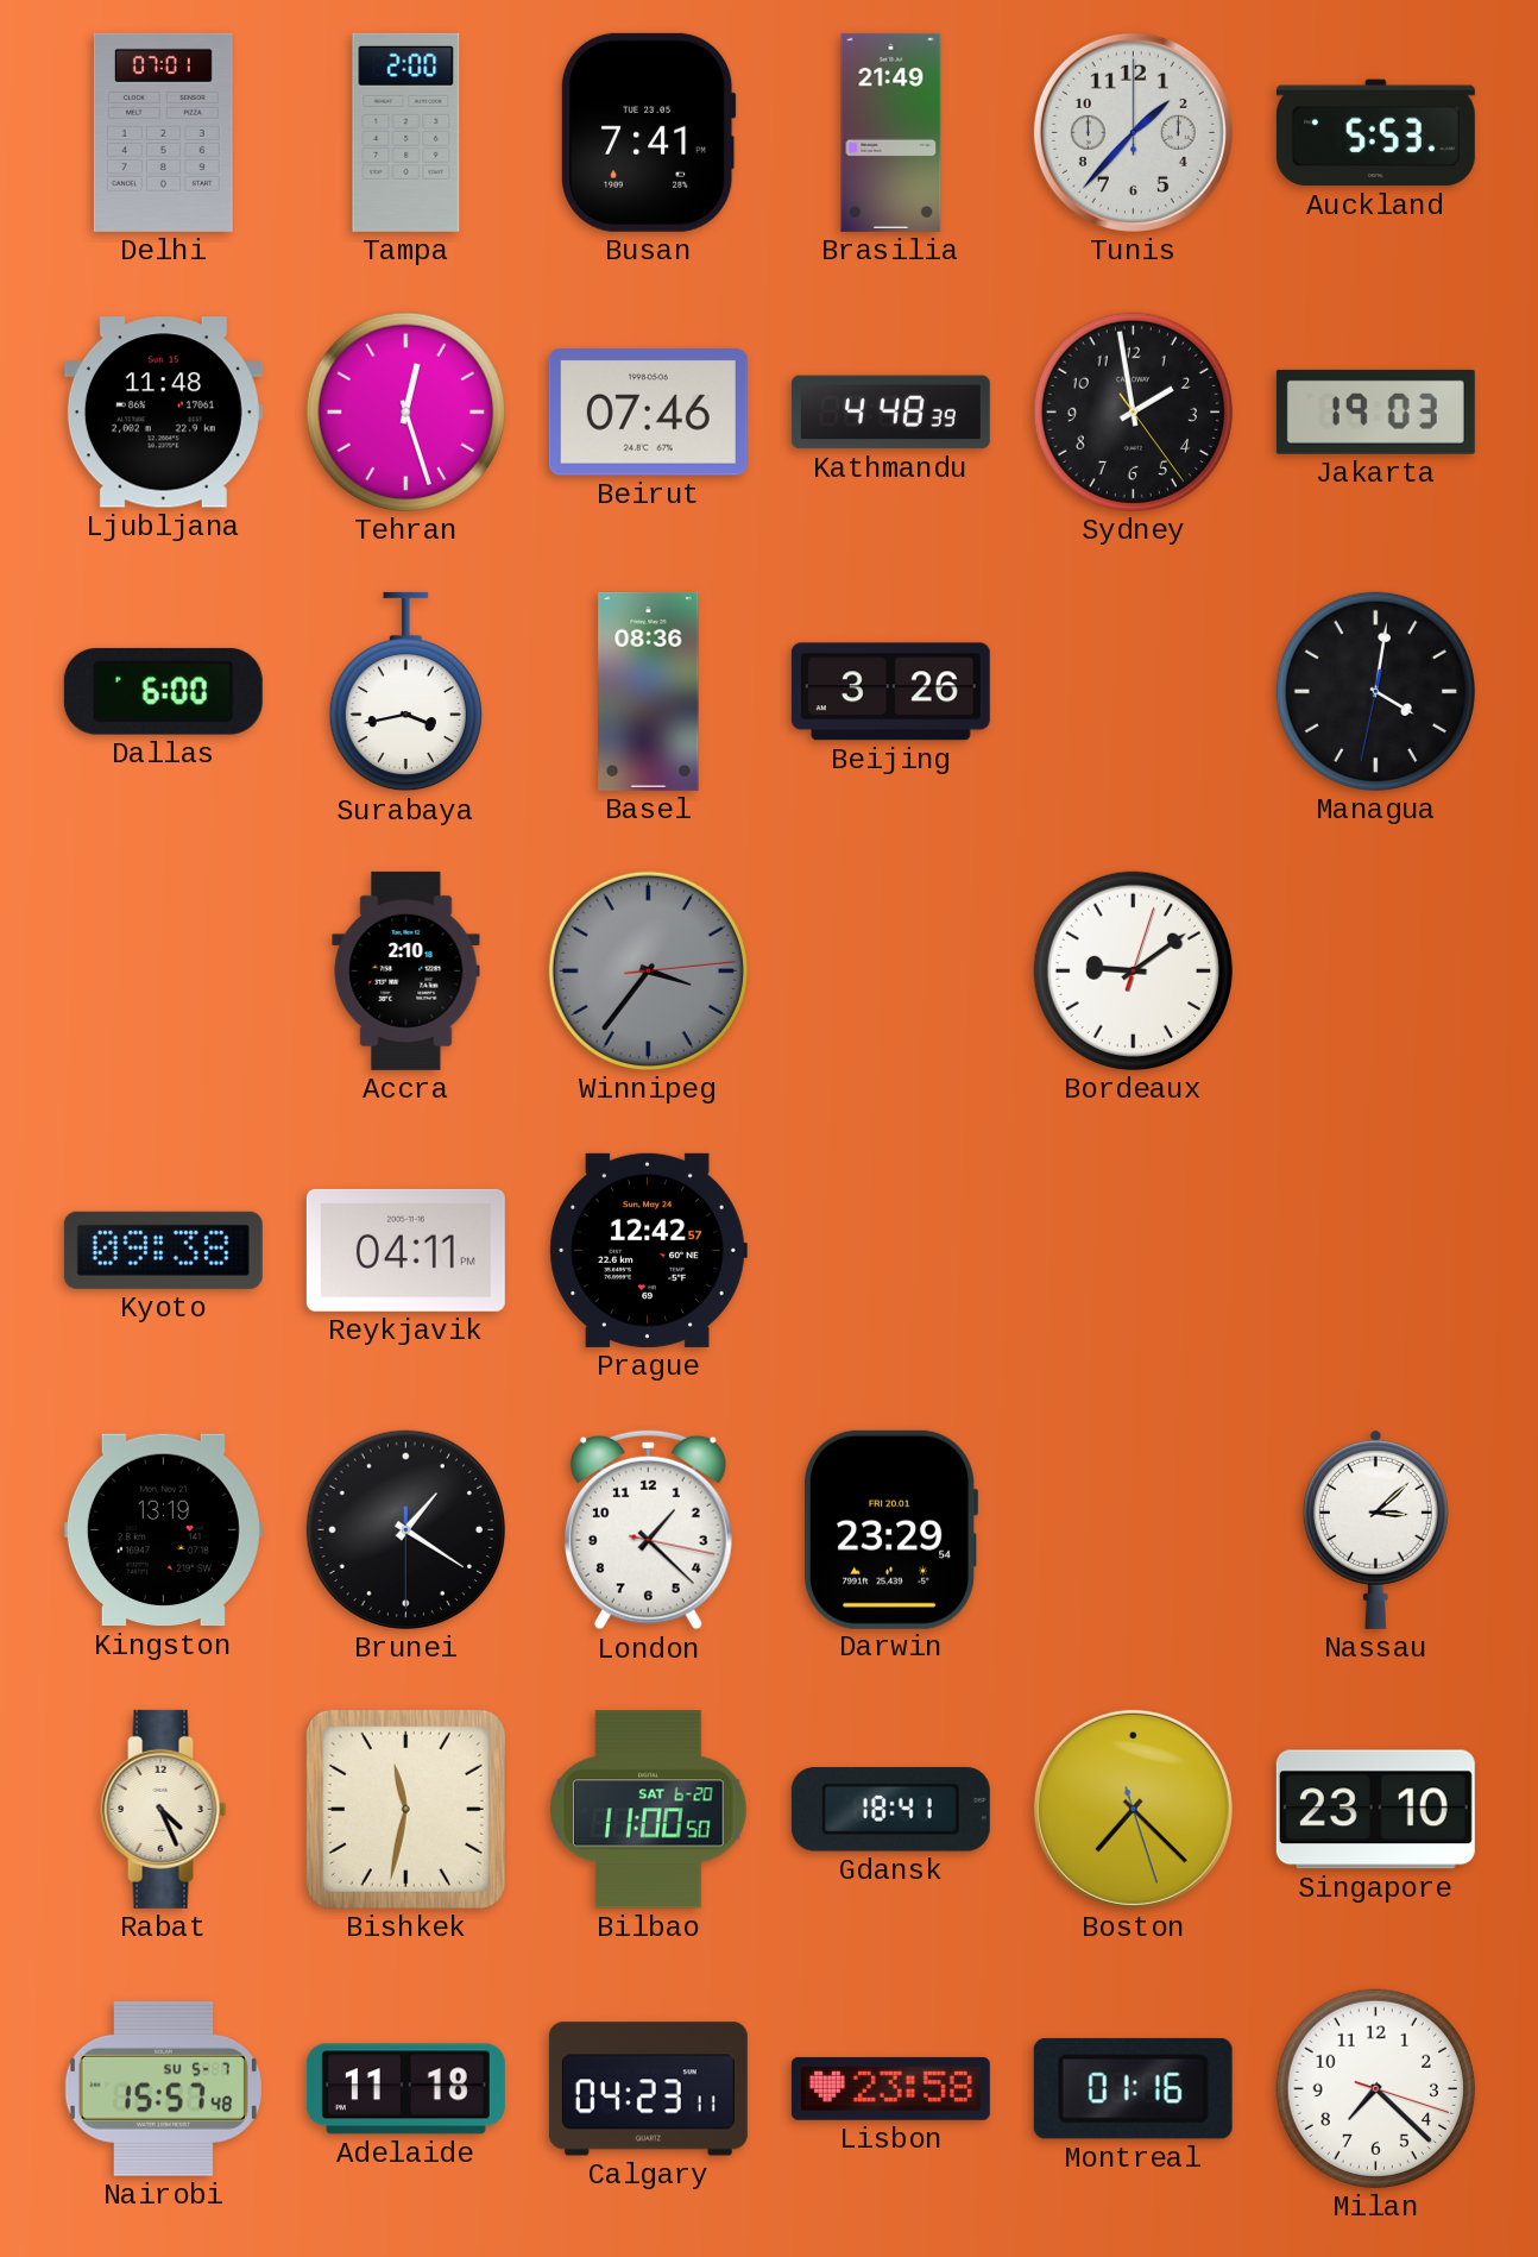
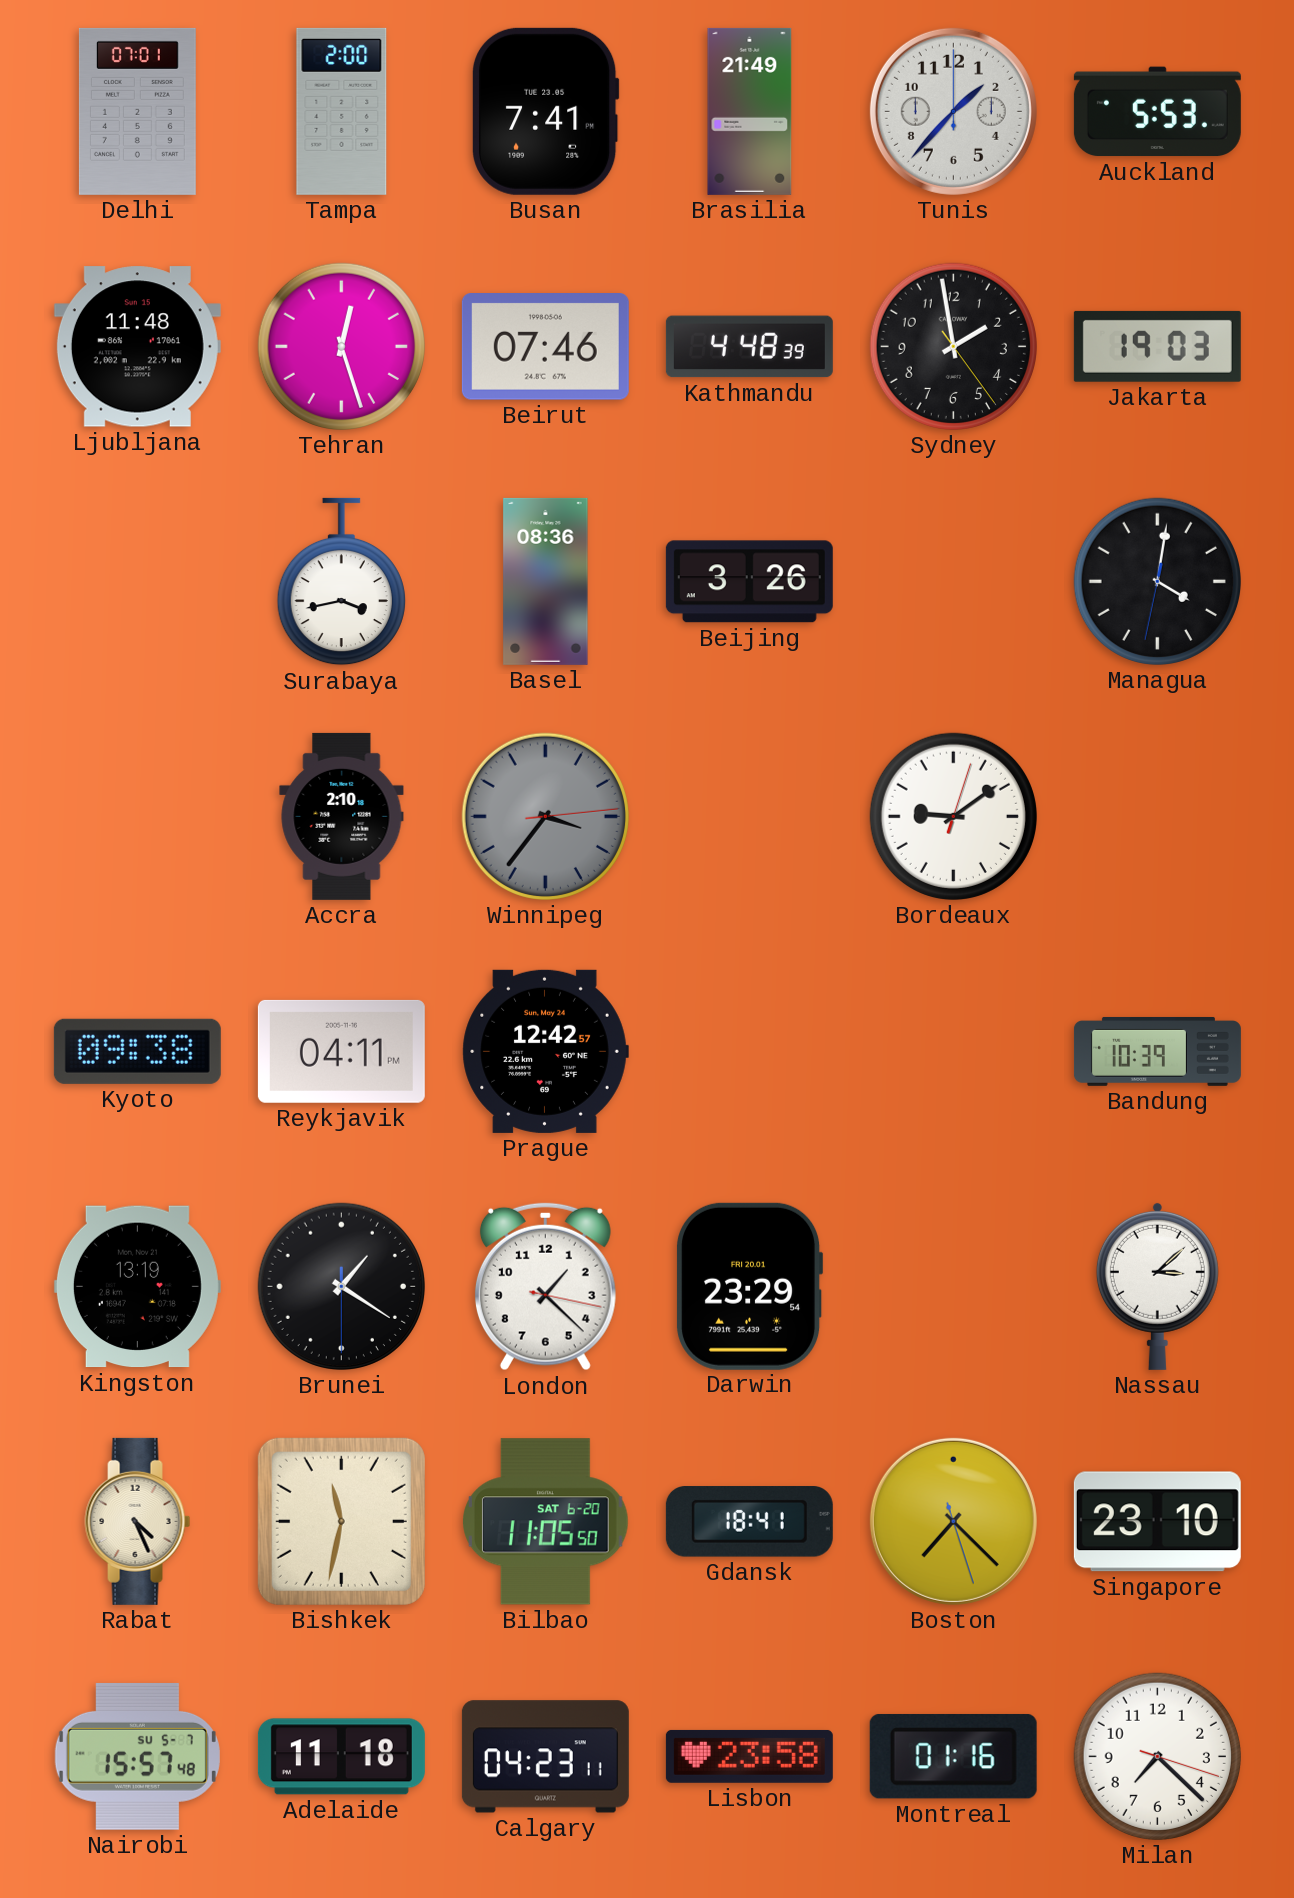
Dallas: 6:00 -> none (163, 691)
Bandung: none -> 10:39 (1157, 1051)
Bilbao: 11:00 -> 11:05 (546, 1522)
